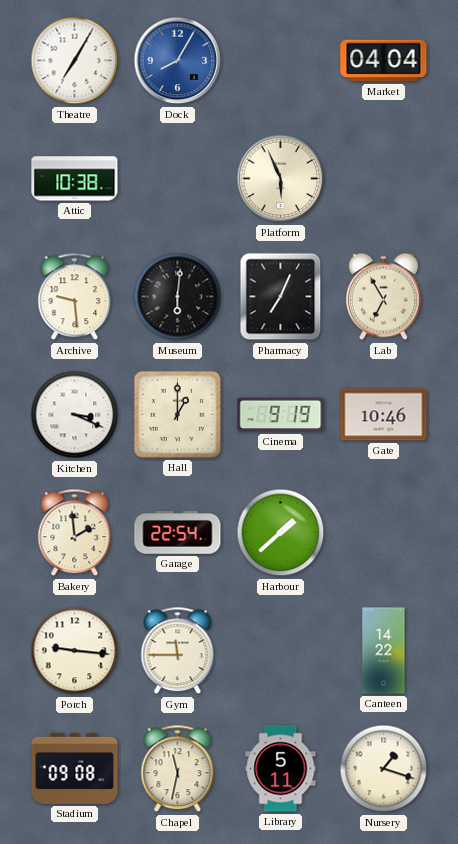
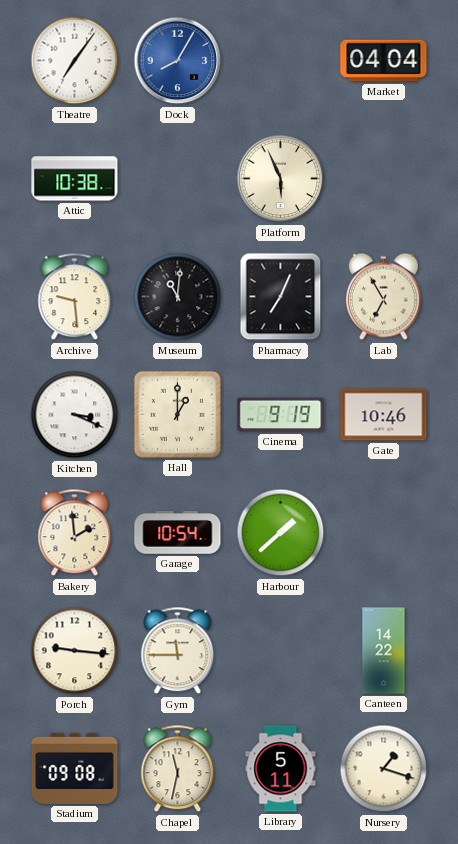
Theatre: 7:05 -> 7:06 (75, 61)
Museum: 6:01 -> 11:01 (178, 297)
Garage: 22:54 -> 10:54 (178, 533)
